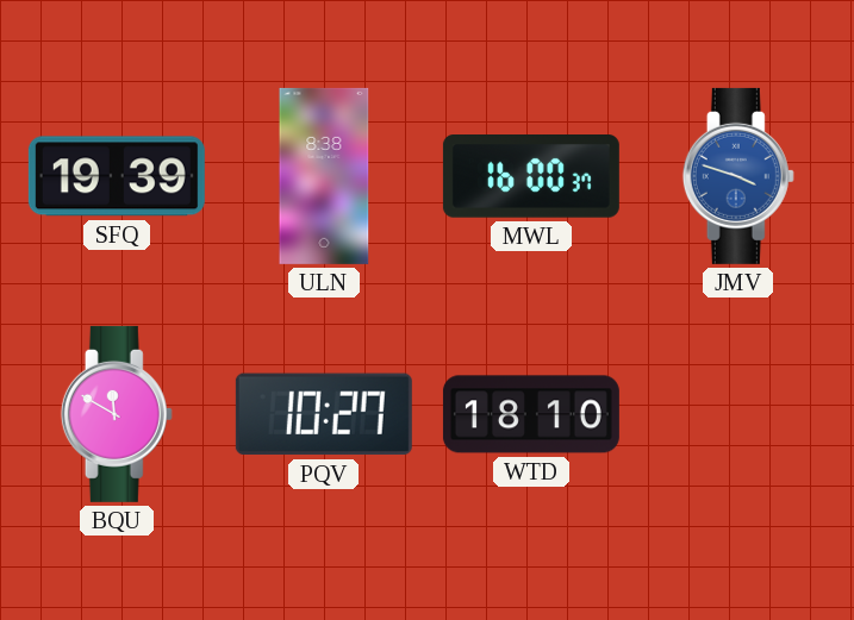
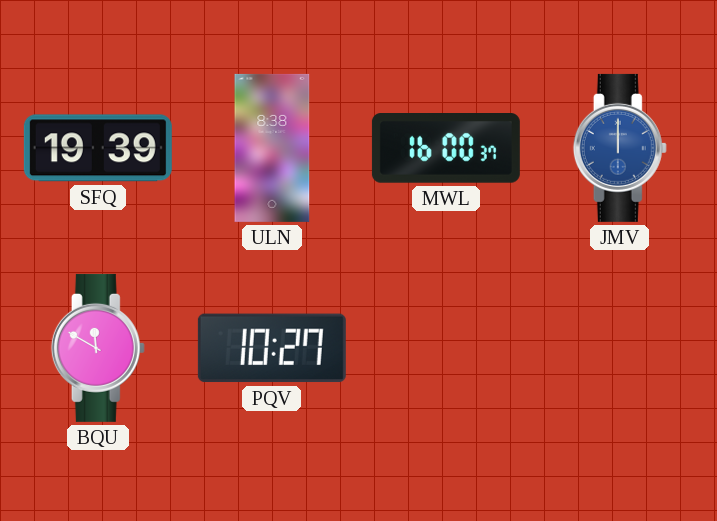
JMV: 3:48 -> 12:00 (620, 148)
WTD: 18:10 -> none (531, 414)
